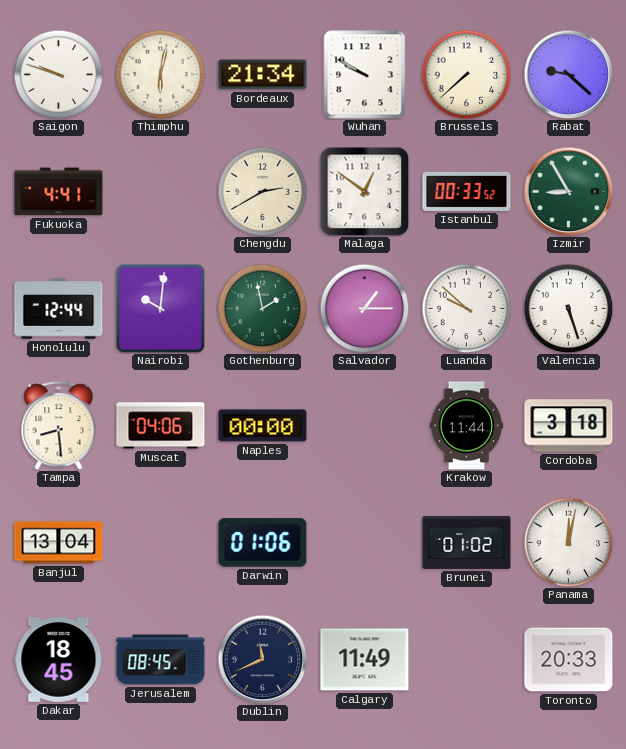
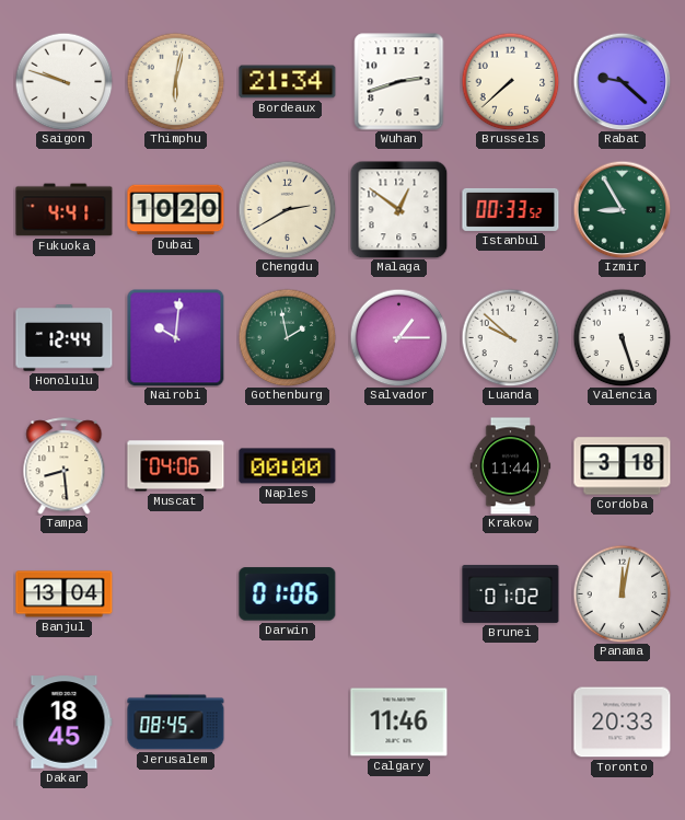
Wuhan: 9:50 -> 2:42 (399, 82)
Dubai: none -> 10:20 (176, 210)
Dublin: 11:41 -> none (262, 659)
Calgary: 11:49 -> 11:46 (399, 723)
